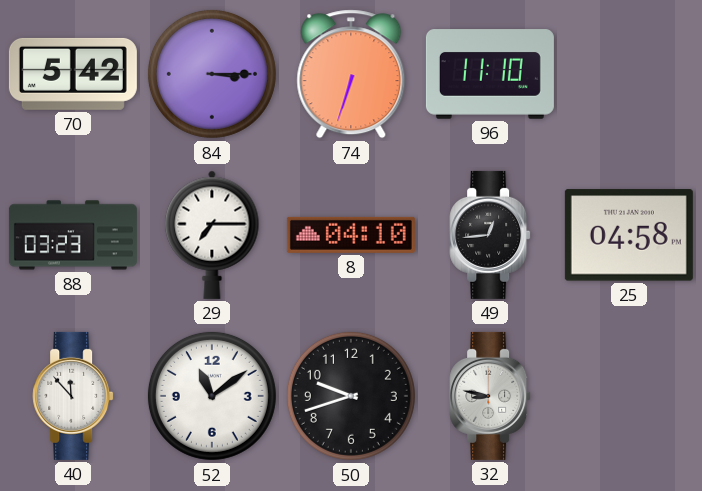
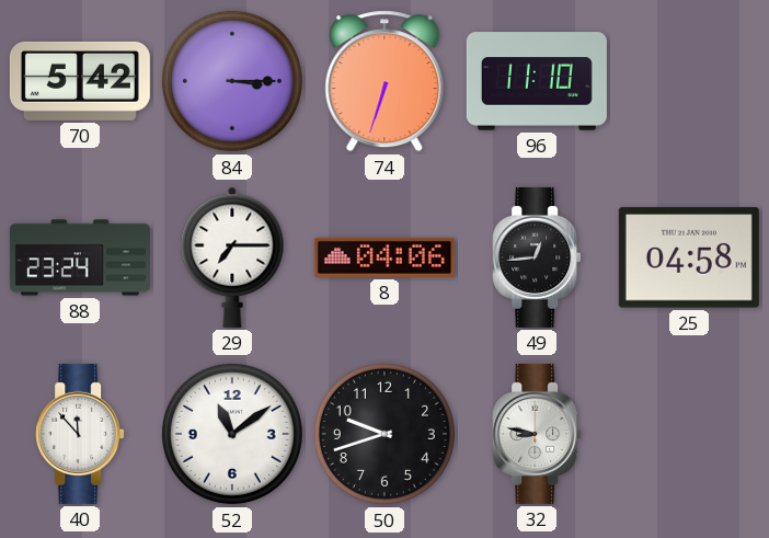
88: 03:23 -> 23:24 (80, 257)
8: 04:10 -> 04:06 (384, 257)
